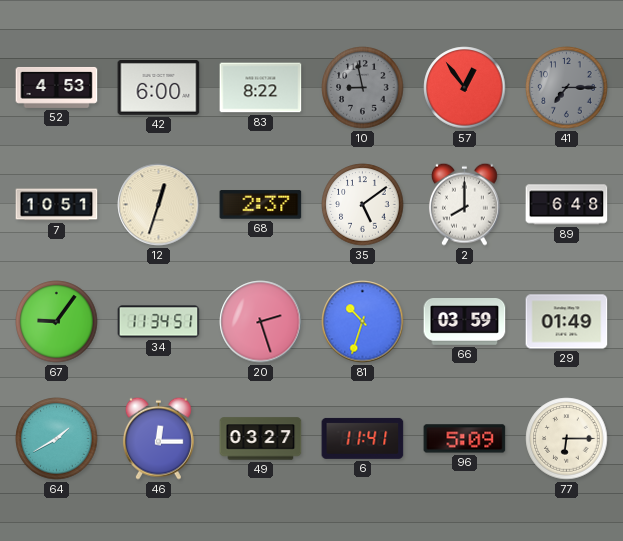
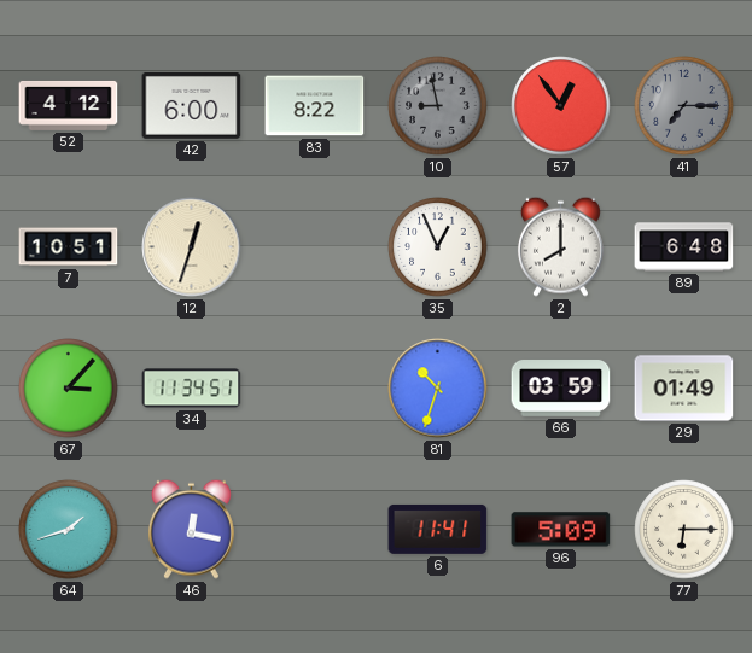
52: 4:53 -> 4:12 (69, 105)
68: 2:37 -> none (261, 205)
35: 5:09 -> 12:56 (438, 247)
67: 9:06 -> 3:07 (69, 389)
20: 2:27 -> none (261, 322)
64: 1:40 -> 1:42 (69, 530)
46: 12:15 -> 12:17 (191, 529)
49: 03:27 -> none (261, 439)
